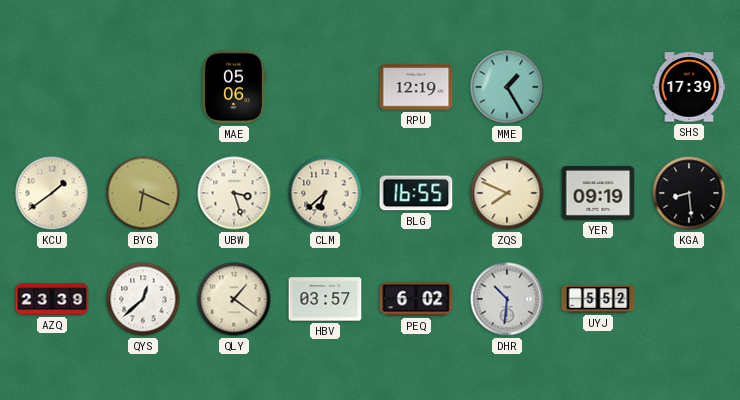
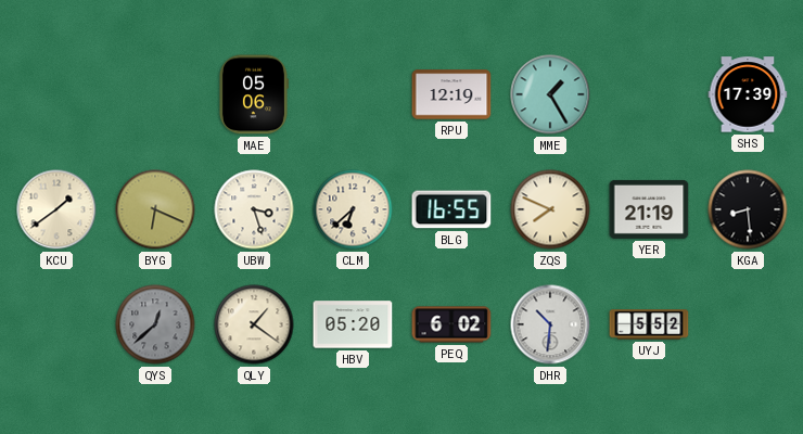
YER: 09:19 -> 21:19 (649, 209)
AZQ: 23:39 -> none (52, 299)
QYS dial: white -> grey (155, 324)
HBV: 03:57 -> 05:20 (353, 324)
